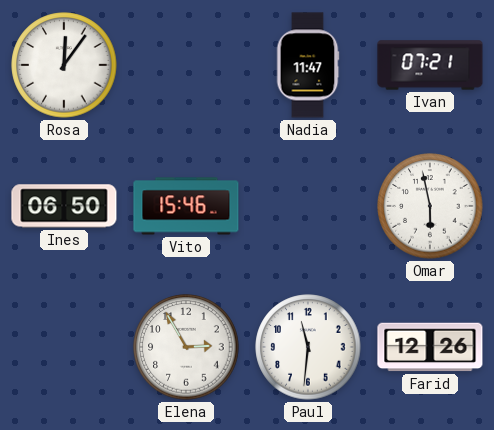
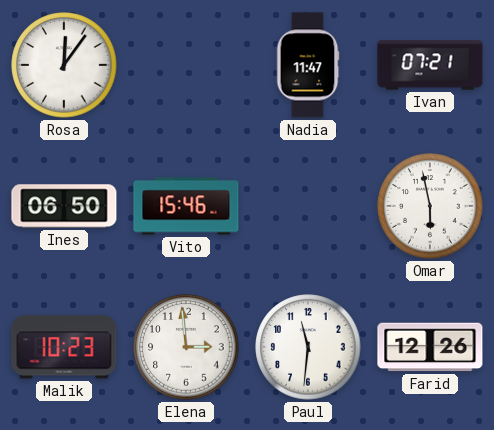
Malik: none -> 10:23 (64, 347)
Elena: 2:55 -> 2:59 (186, 347)
